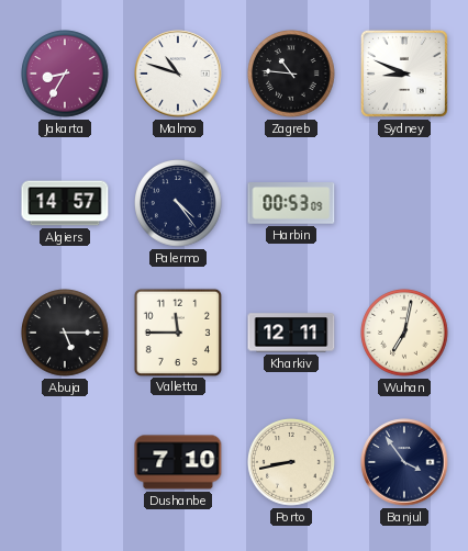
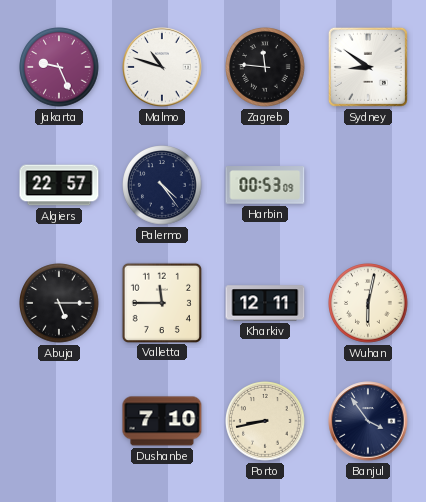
Jakarta: 8:35 -> 9:26 (59, 67)
Zagreb: 10:46 -> 11:46 (265, 67)
Sydney: 8:49 -> 8:51 (368, 67)
Algiers: 14:57 -> 22:57 (59, 185)
Wuhan: 7:02 -> 6:02 (368, 303)
